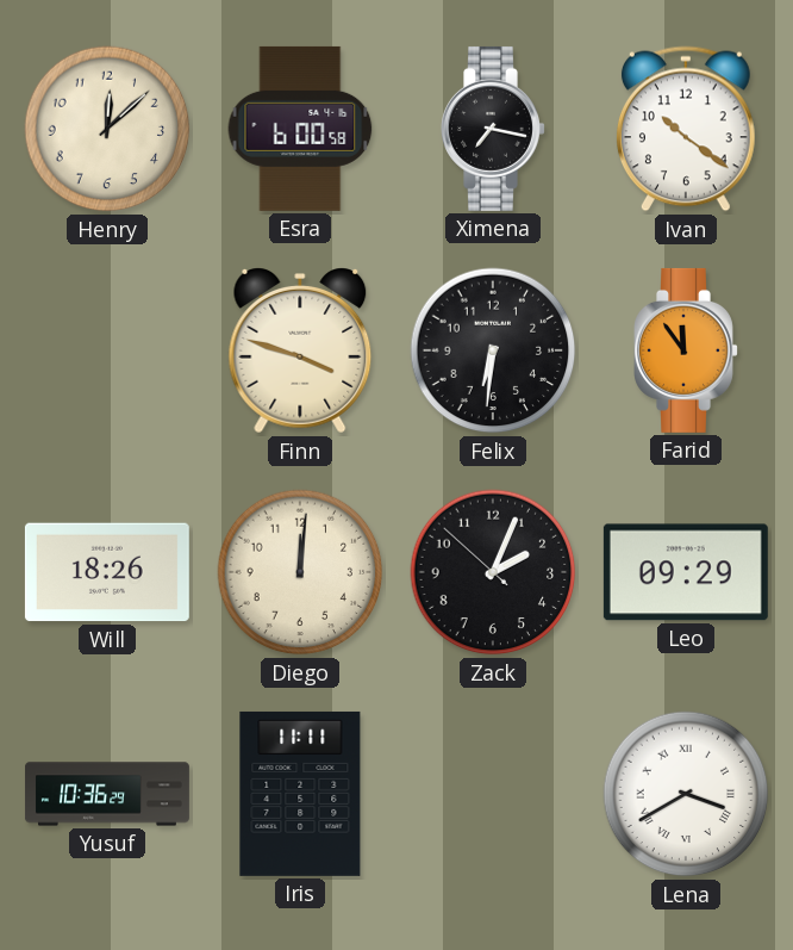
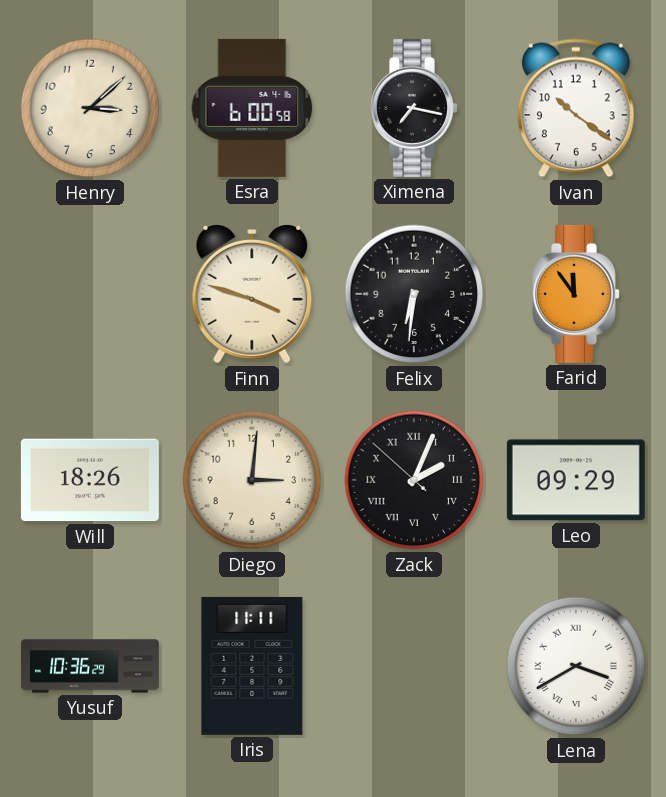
Henry: 12:08 -> 3:08 (90, 108)
Diego: 12:01 -> 3:01 (252, 480)
Zack numerals: Arabic -> Roman (414, 480)
